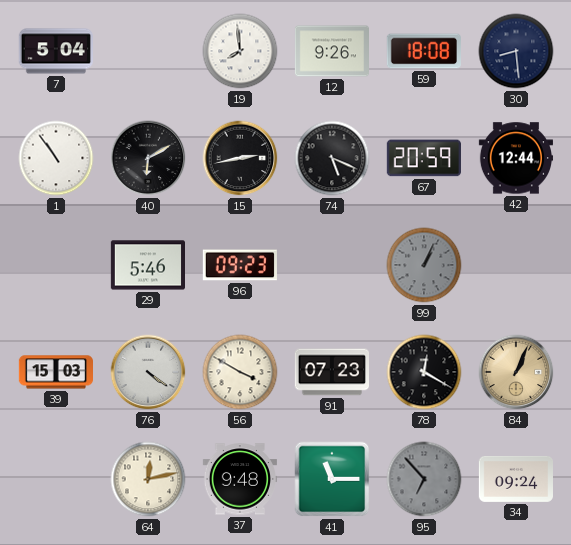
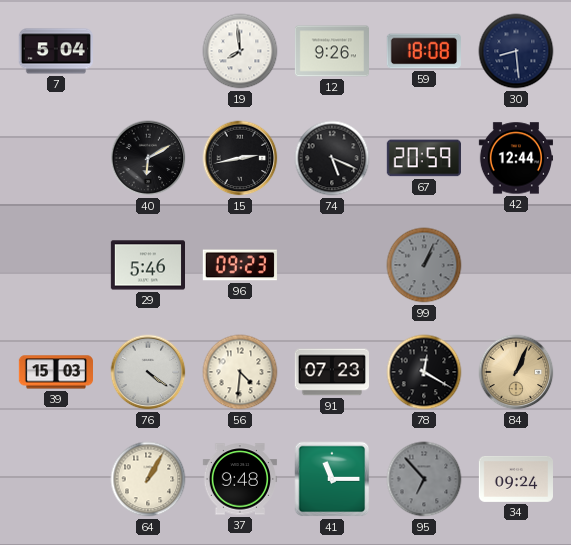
1: 10:54 -> none (56, 158)
56: 3:50 -> 4:31 (240, 372)
64: 12:13 -> 1:05 (148, 479)
